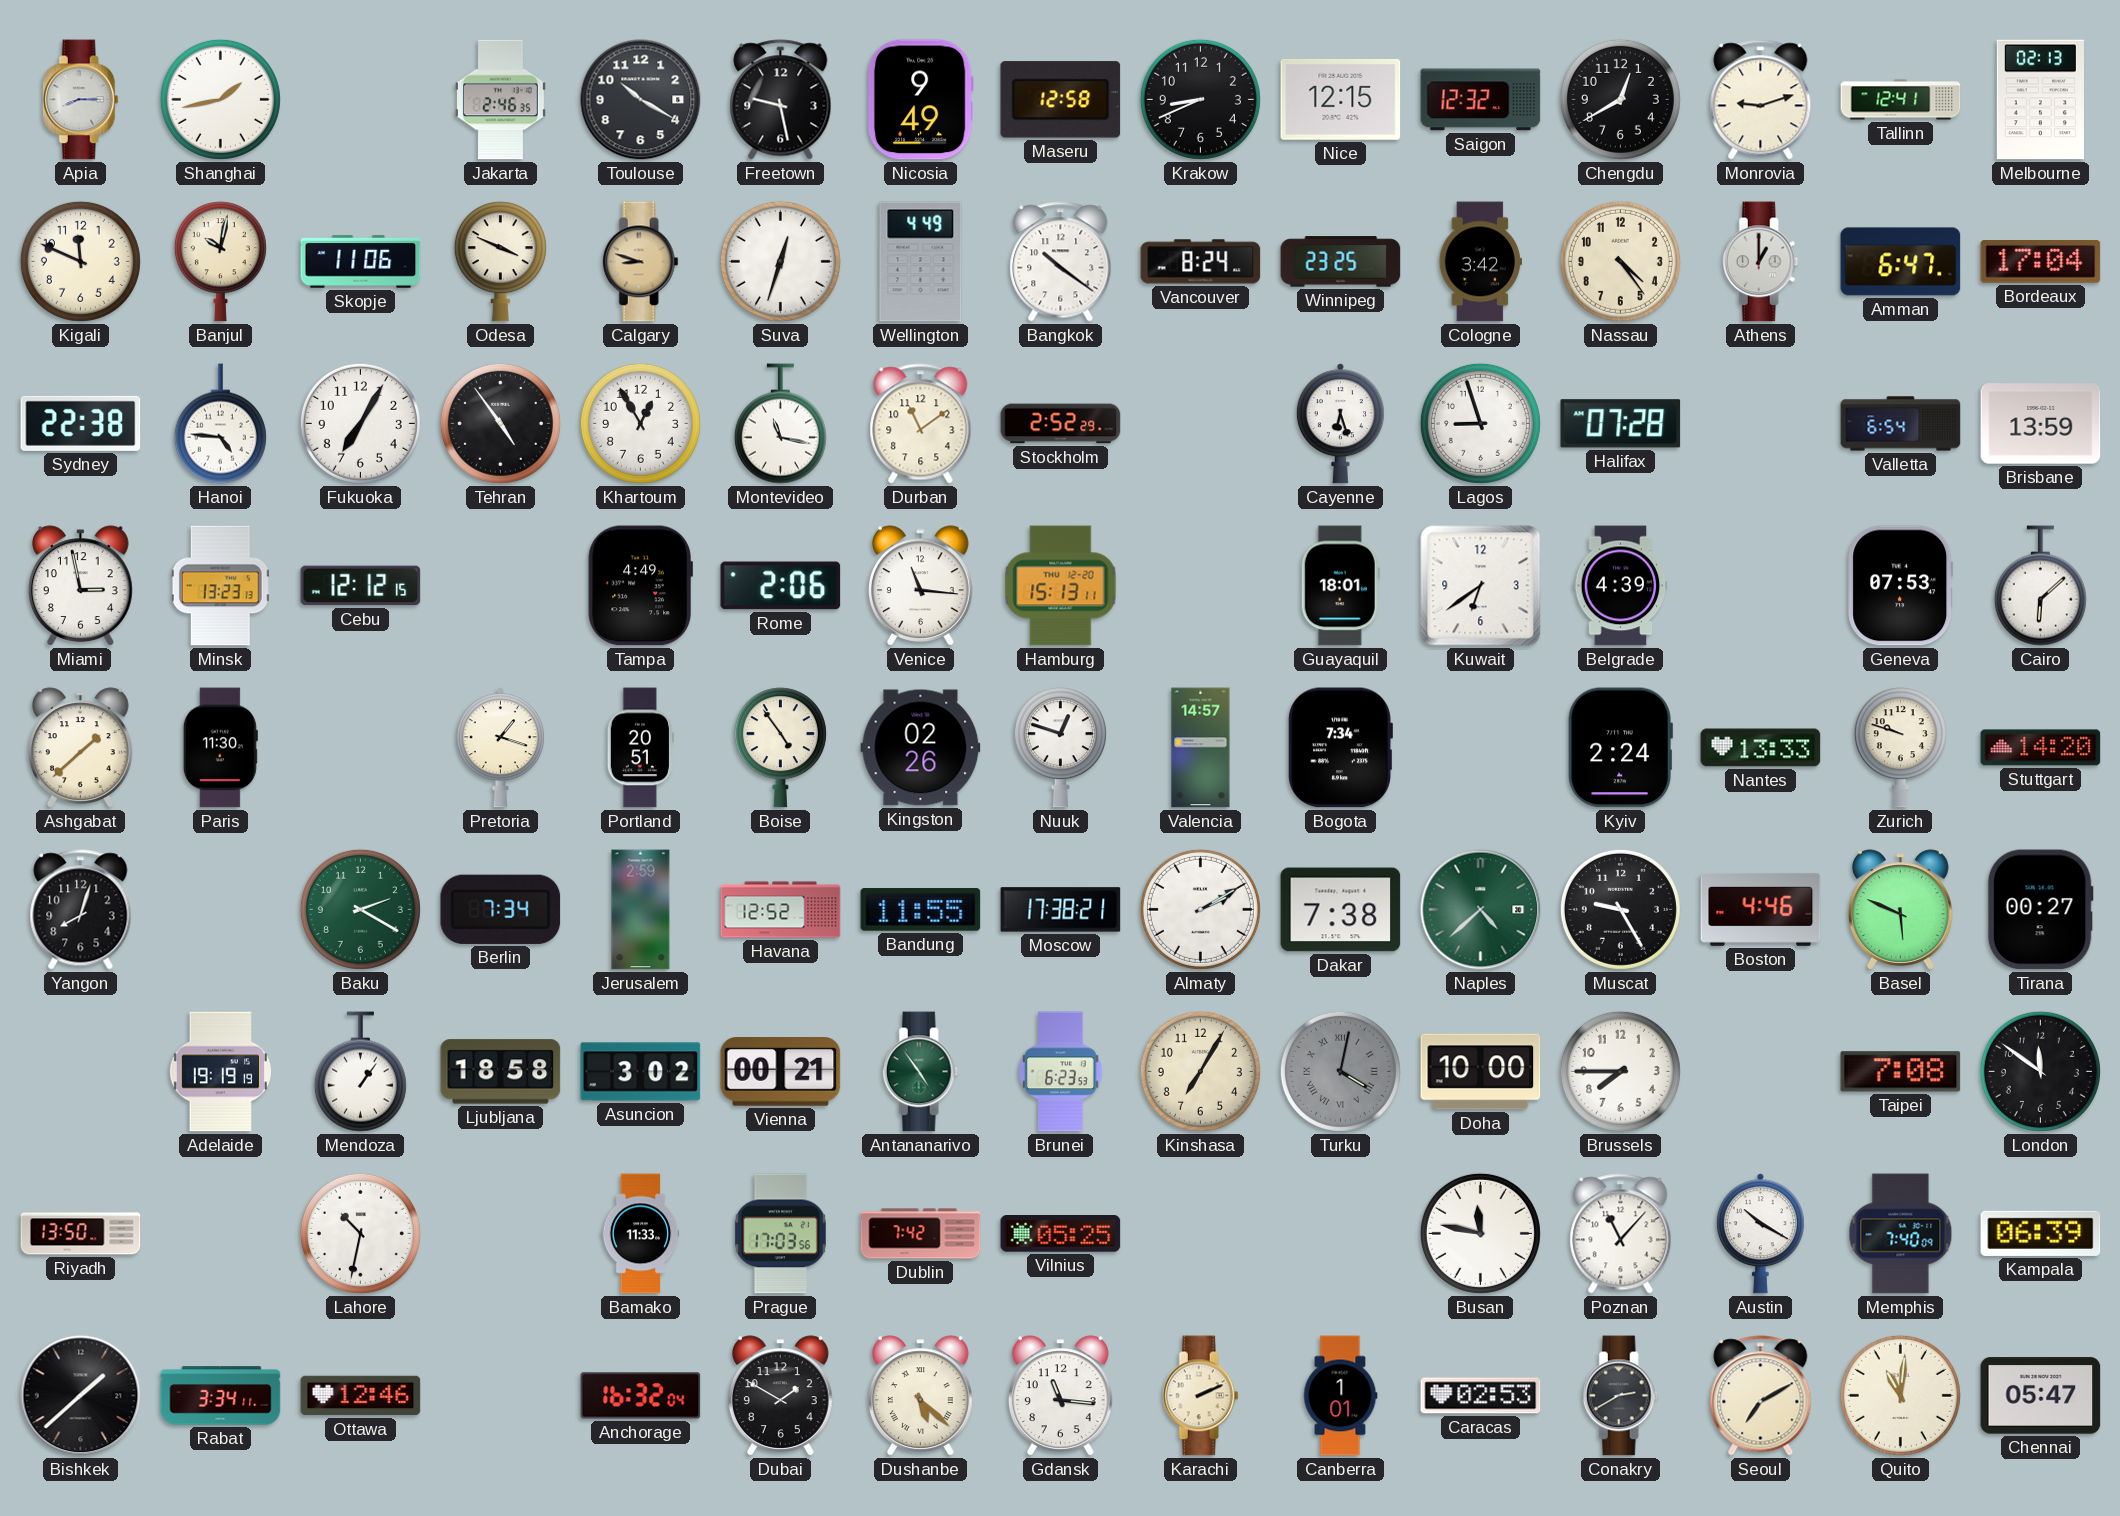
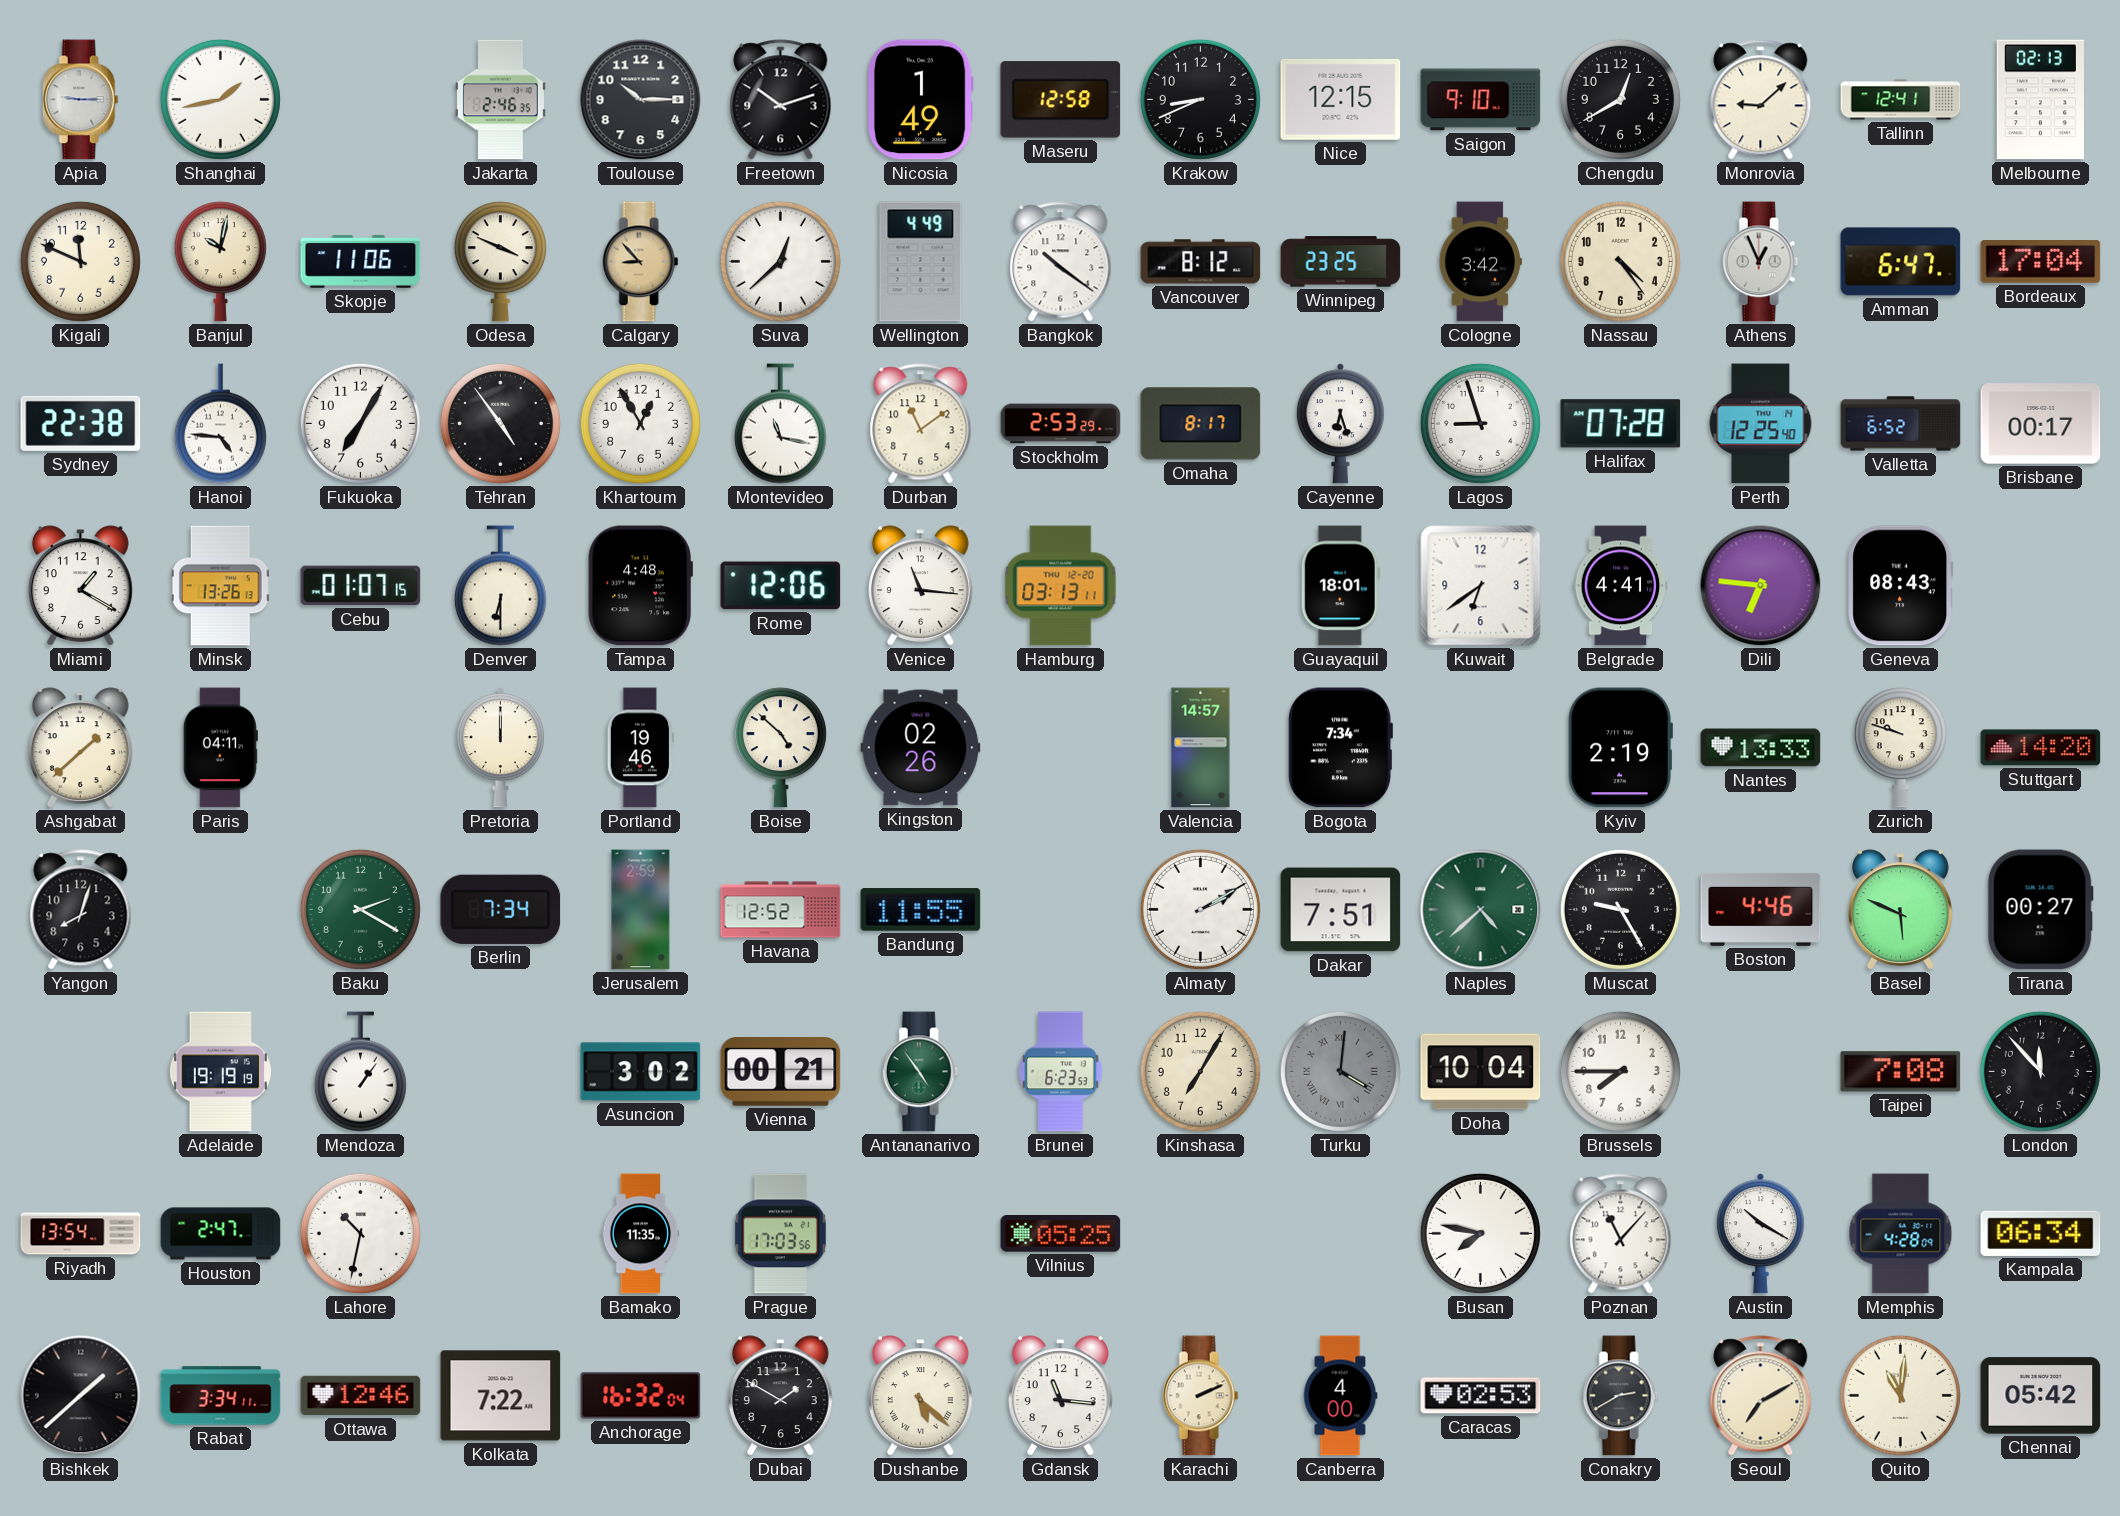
Apia: 8:15 -> 9:15 (80, 100)
Toulouse: 10:20 -> 10:15 (641, 100)
Freetown: 9:28 -> 10:12 (781, 100)
Nicosia: 9:49 -> 1:49 (920, 100)
Saigon: 12:32 -> 9:10 (1481, 100)
Monrovia: 9:12 -> 9:08 (1761, 100)
Calgary: 8:48 -> 8:53 (640, 262)
Suva: 12:33 -> 12:38 (780, 261)
Vancouver: 8:24 -> 8:12 (1201, 262)
Athens: 1:00 -> 12:56 (1760, 262)
Stockholm: 2:52 -> 2:53 (1061, 424)
Omaha: none -> 8:17 (1201, 424)
Perth: none -> 12:25 (1761, 424)
Valletta: 6:54 -> 6:52 (1901, 424)
Brisbane: 13:59 -> 00:17 (2041, 424)
Miami: 2:58 -> 1:20 (81, 586)
Minsk: 13:23 -> 13:26 (220, 586)
Cebu: 12:12 -> 01:07 (361, 586)
Denver: none -> 6:30 (500, 586)
Tampa: 4:49 -> 4:48 (640, 586)
Rome: 2:06 -> 12:06 (781, 586)
Hamburg: 15:13 -> 03:13 (1061, 586)
Belgrade: 4:39 -> 4:41 (1621, 586)
Dili: none -> 6:46 (1761, 586)
Geneva: 07:53 -> 08:43 (1901, 586)
Cairo: 6:08 -> none (2040, 586)
Paris: 11:30 -> 04:11 (220, 748)
Pretoria: 1:18 -> 12:00 (500, 748)
Portland: 20:51 -> 19:46 (640, 748)
Boise: 4:54 -> 4:52 (780, 748)
Nuuk: 12:48 -> none (1060, 748)
Kyiv: 2:24 -> 2:19 (1620, 748)
Moscow: 17:38 -> none (1061, 910)
Dakar: 7:38 -> 7:51 (1341, 910)
Ljubljana: 18:58 -> none (501, 1072)
Turku: 4:02 -> 4:01 (1340, 1071)
Doha: 10:00 -> 10:04 (1481, 1072)
London: 11:51 -> 11:53 (2040, 1071)
Riyadh: 13:50 -> 13:54 (81, 1234)
Houston: none -> 2:47 (221, 1234)
Bamako: 11:33 -> 11:35 (641, 1234)
Dublin: 7:42 -> none (921, 1234)
Busan: 11:47 -> 7:47 (1480, 1233)
Memphis: 7:40 -> 4:28 (1901, 1234)
Kampala: 06:39 -> 06:34 (2041, 1233)
Kolkata: none -> 7:22 (501, 1396)
Canberra: 1:01 -> 4:00 (1340, 1396)
Chennai: 05:47 -> 05:42 (2041, 1396)
